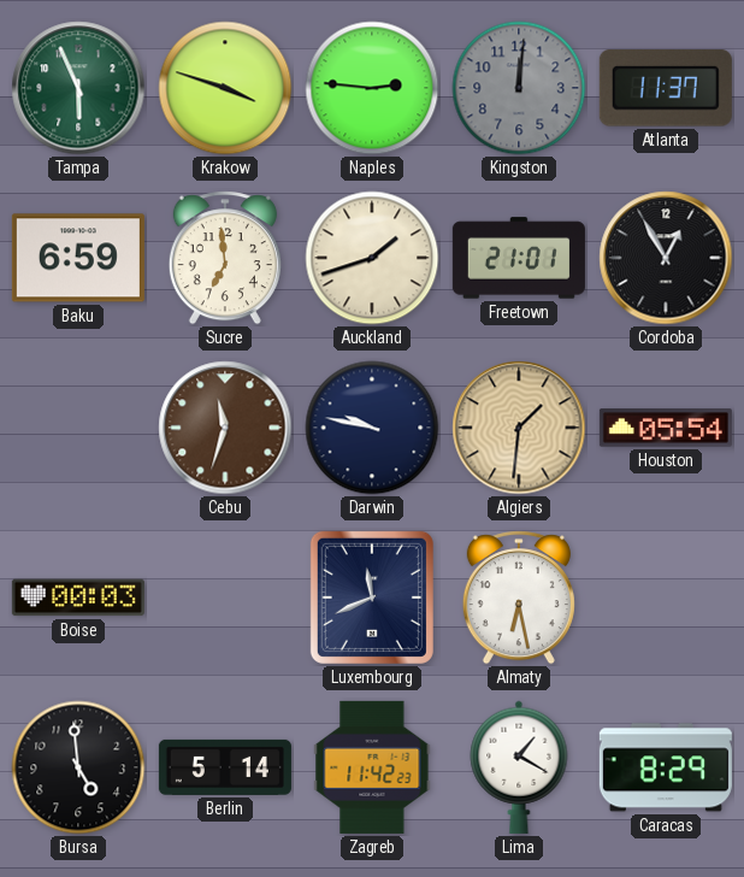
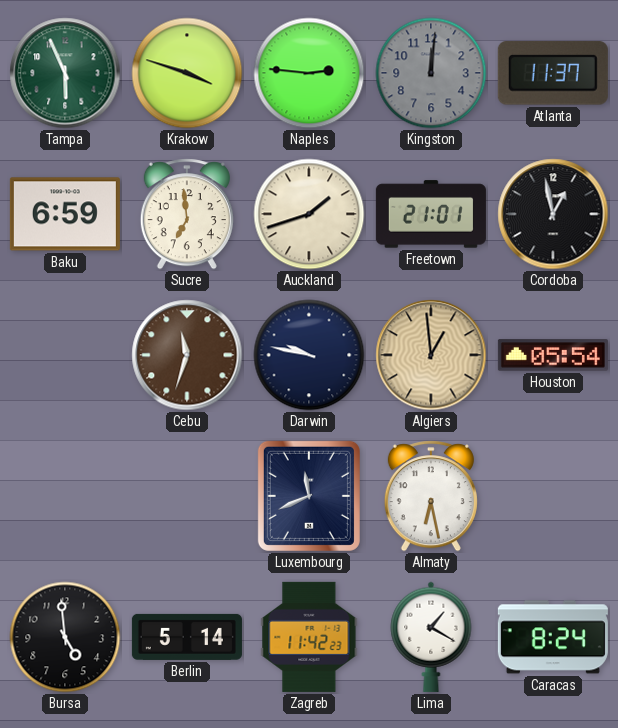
Cordoba: 12:55 -> 12:58 (553, 214)
Algiers: 1:31 -> 12:59 (431, 355)
Boise: 00:03 -> none (78, 598)
Caracas: 8:29 -> 8:24 (553, 637)
